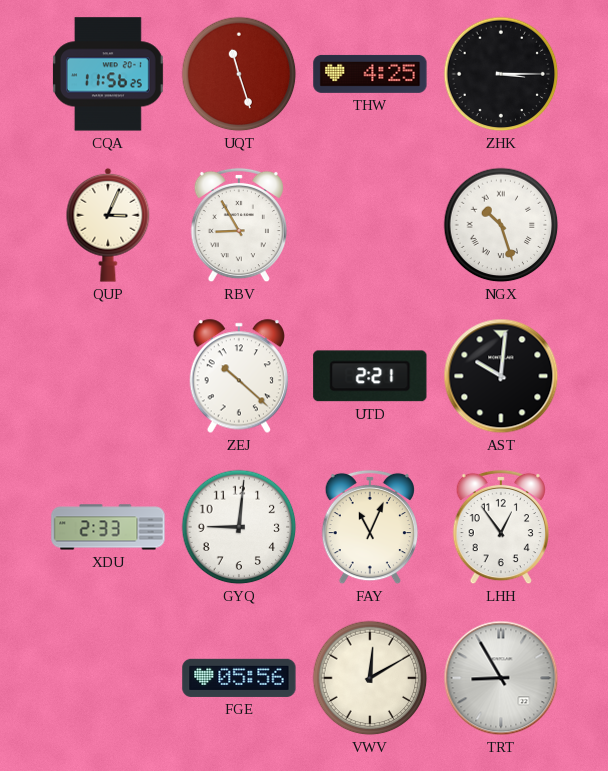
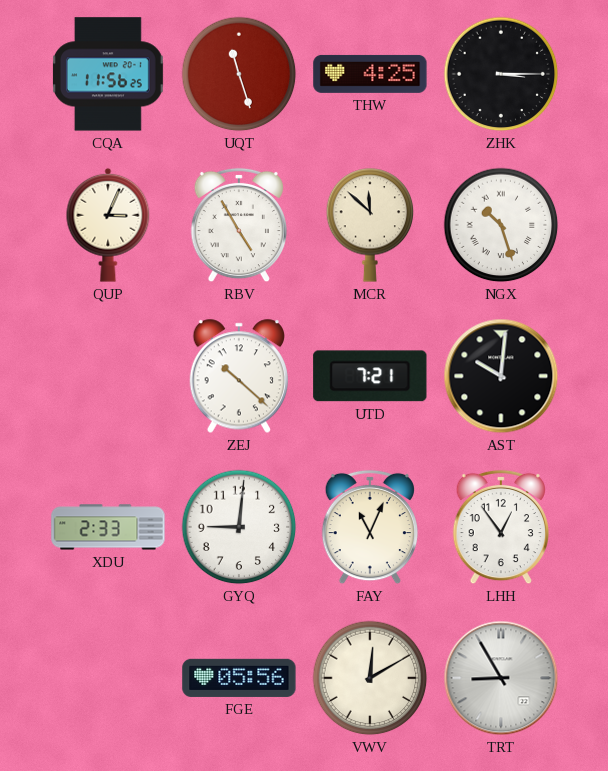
RBV: 8:55 -> 4:55 (239, 225)
MCR: none -> 11:52 (370, 225)
UTD: 2:21 -> 7:21 (370, 376)
